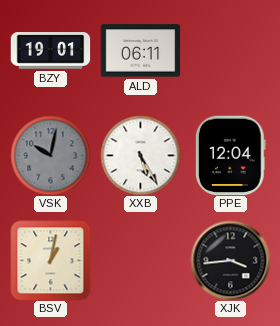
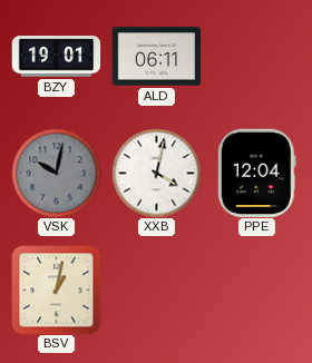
XXB: 5:25 -> 4:02 (156, 173)
XJK: 3:44 -> none (230, 260)
